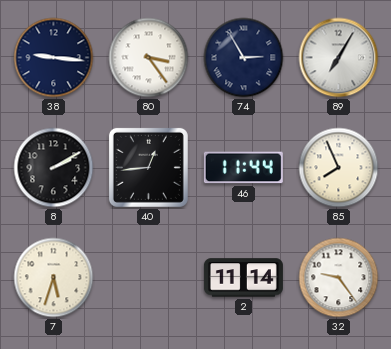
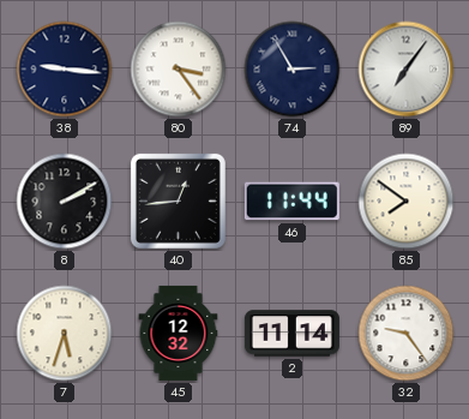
89: 7:05 -> 7:06 (407, 70)
85: 7:56 -> 7:51 (407, 202)
45: none -> 12:32 (179, 333)
